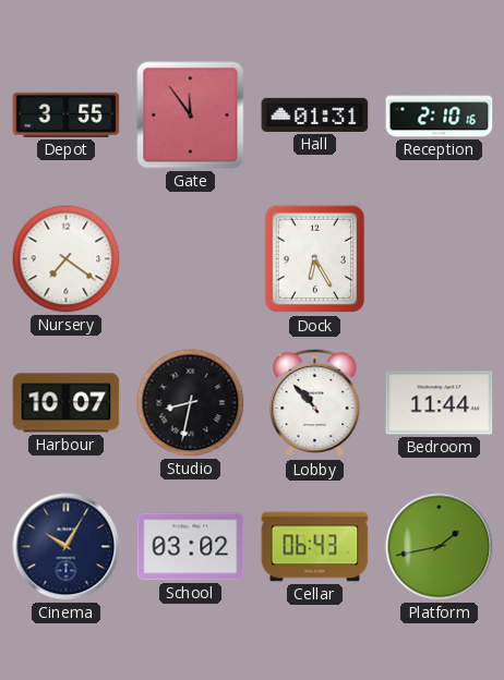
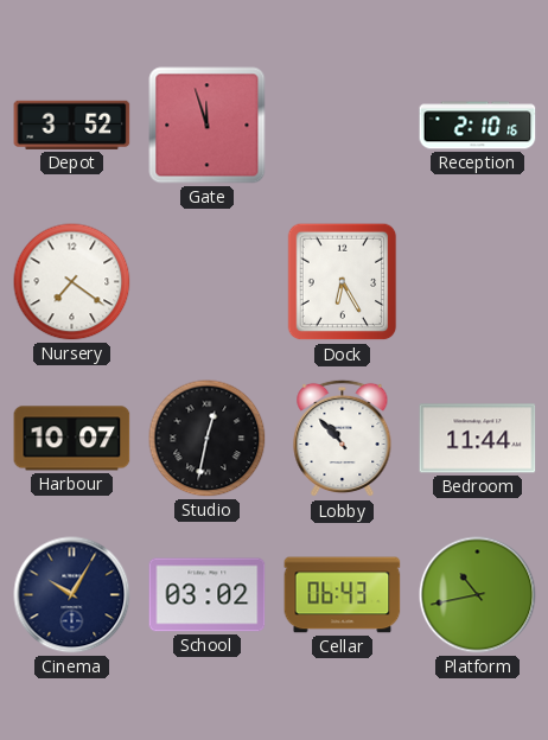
Depot: 3:55 -> 3:52 (72, 125)
Gate: 11:54 -> 11:57 (208, 126)
Hall: 01:31 -> none (315, 114)
Studio: 8:32 -> 12:32 (208, 439)
Platform: 1:43 -> 10:43 (478, 595)
